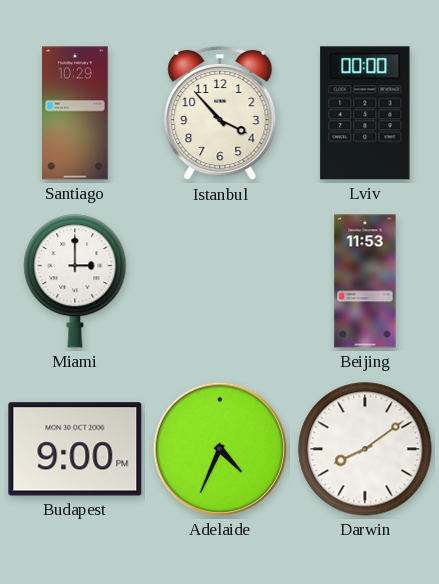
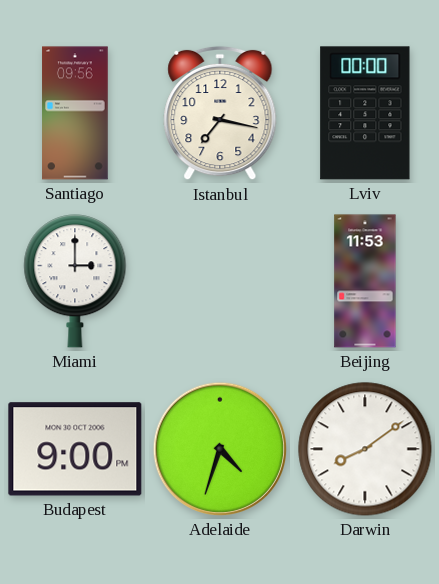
Santiago: 10:29 -> 09:56 (75, 113)
Istanbul: 3:53 -> 7:17 (220, 113)
Adelaide: 4:34 -> 4:33 (220, 449)
